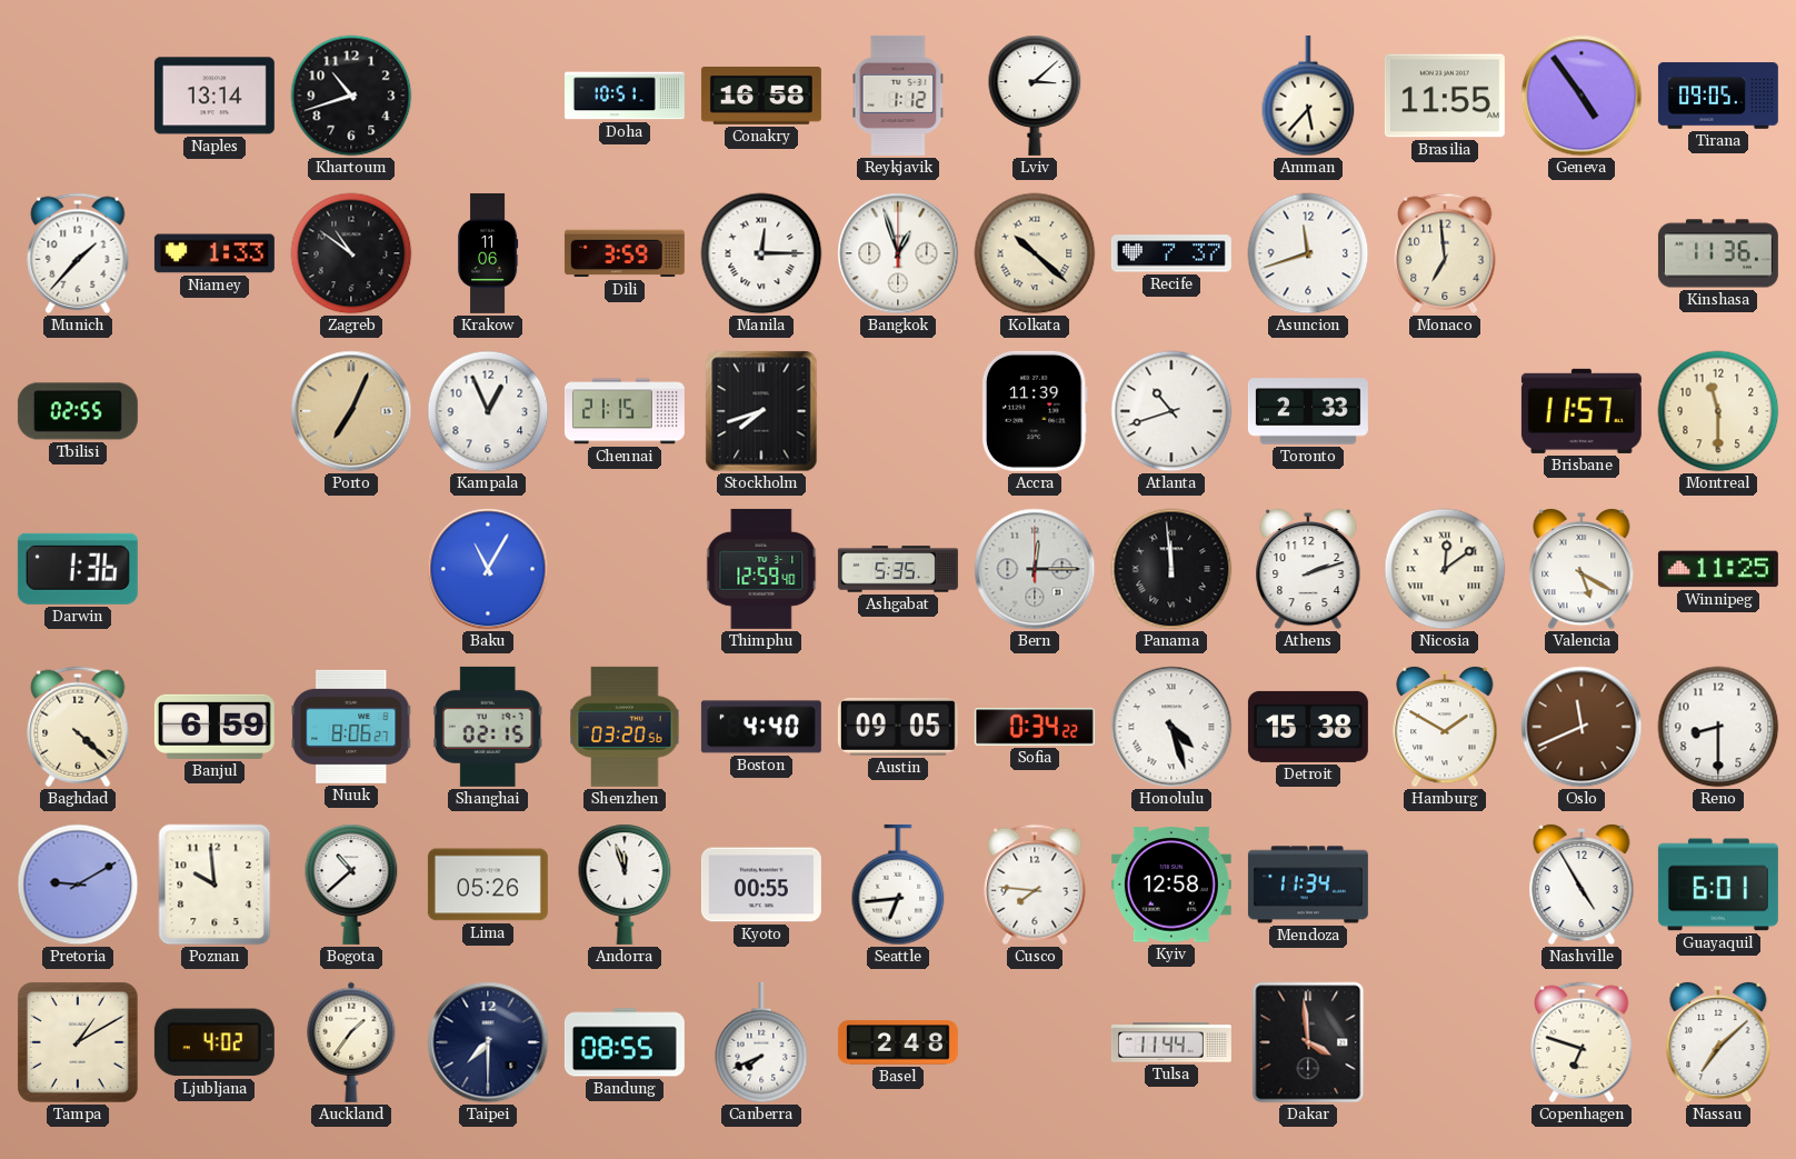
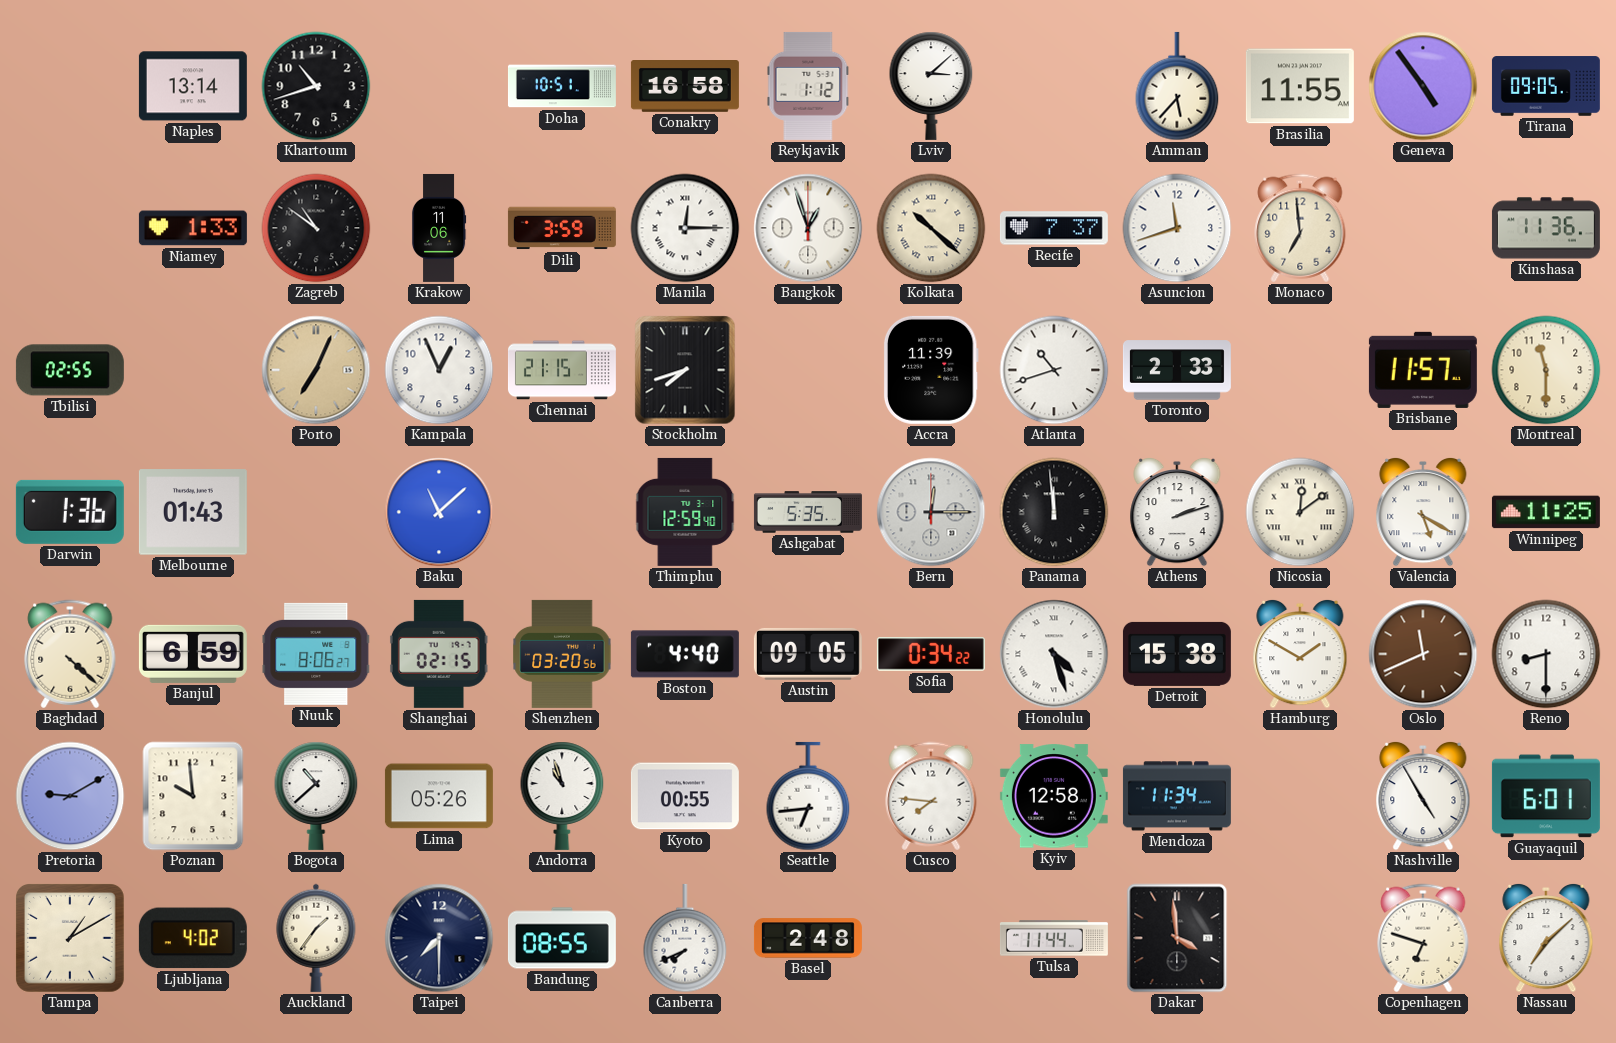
Munich: 1:37 -> none (78, 253)
Melbourne: none -> 01:43 (193, 512)
Baku: 11:05 -> 11:08 (439, 512)
Andorra: 11:57 -> 10:57 (562, 796)
